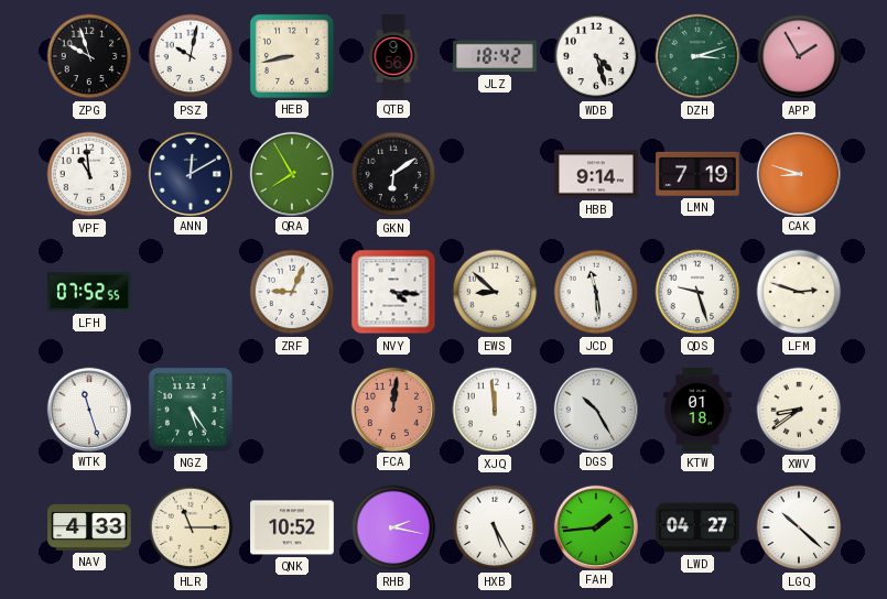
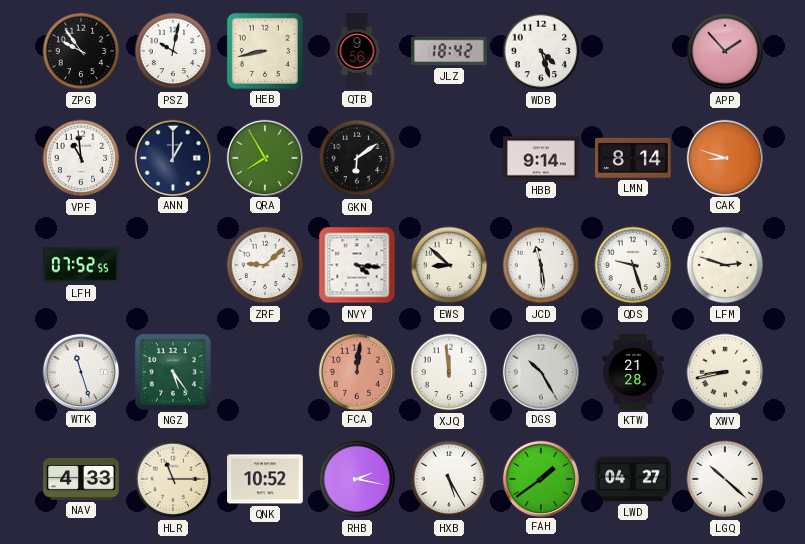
ZPG: 9:57 -> 9:54 (81, 51)
DZH: 3:12 -> none (697, 56)
APP: 1:55 -> 1:53 (725, 51)
ANN: 12:10 -> 1:00 (172, 157)
LMN: 7:19 -> 8:14 (633, 158)
ZRF: 9:04 -> 9:08 (265, 265)
KTW: 01:18 -> 21:28 (633, 372)
XWV: 8:39 -> 8:43 (725, 372)
FAH: 1:44 -> 1:39 (540, 478)
